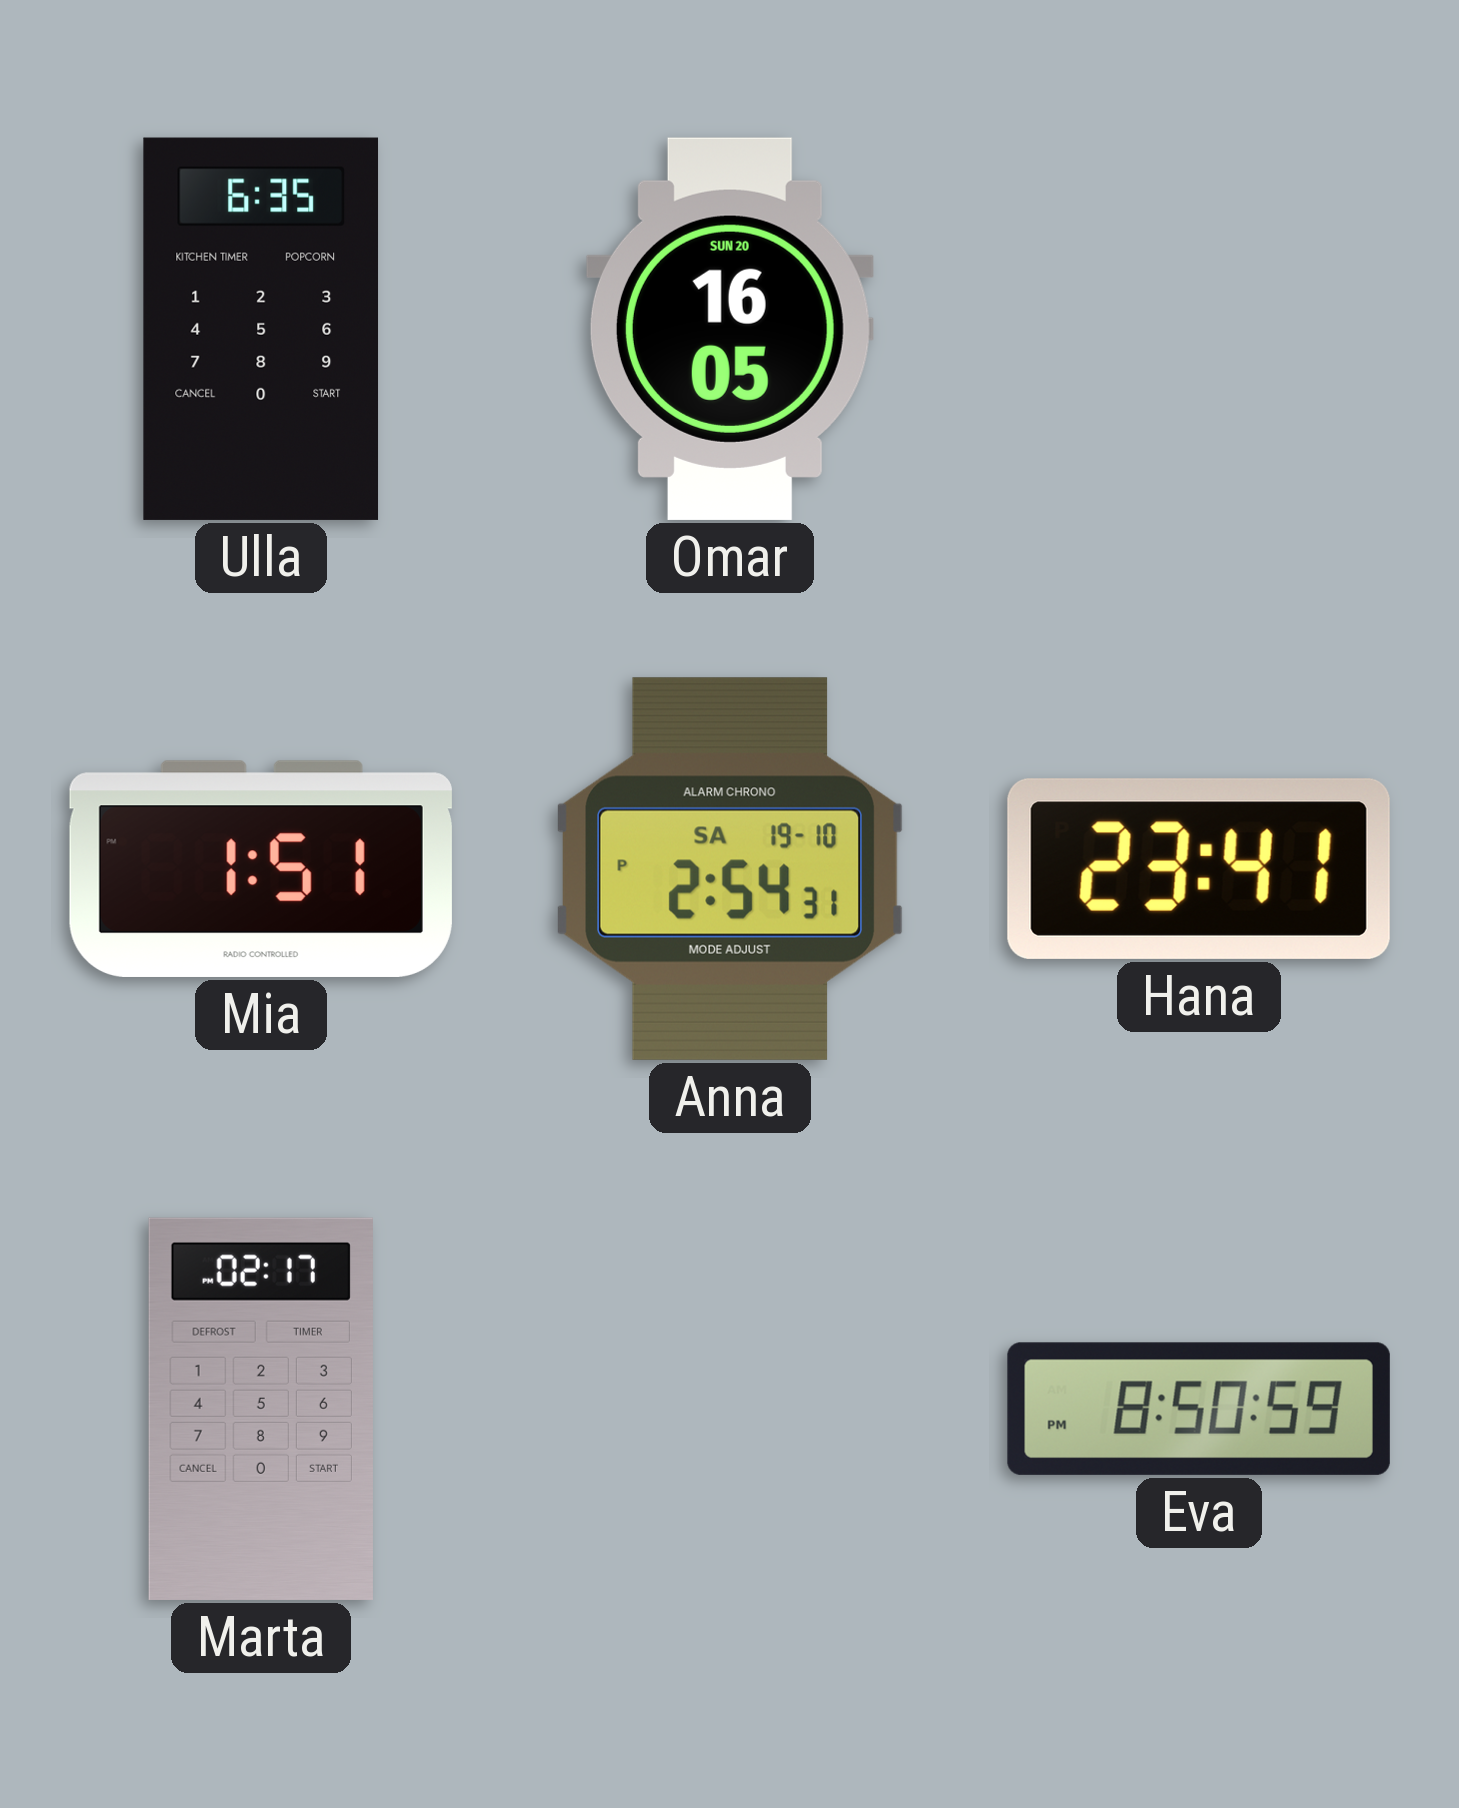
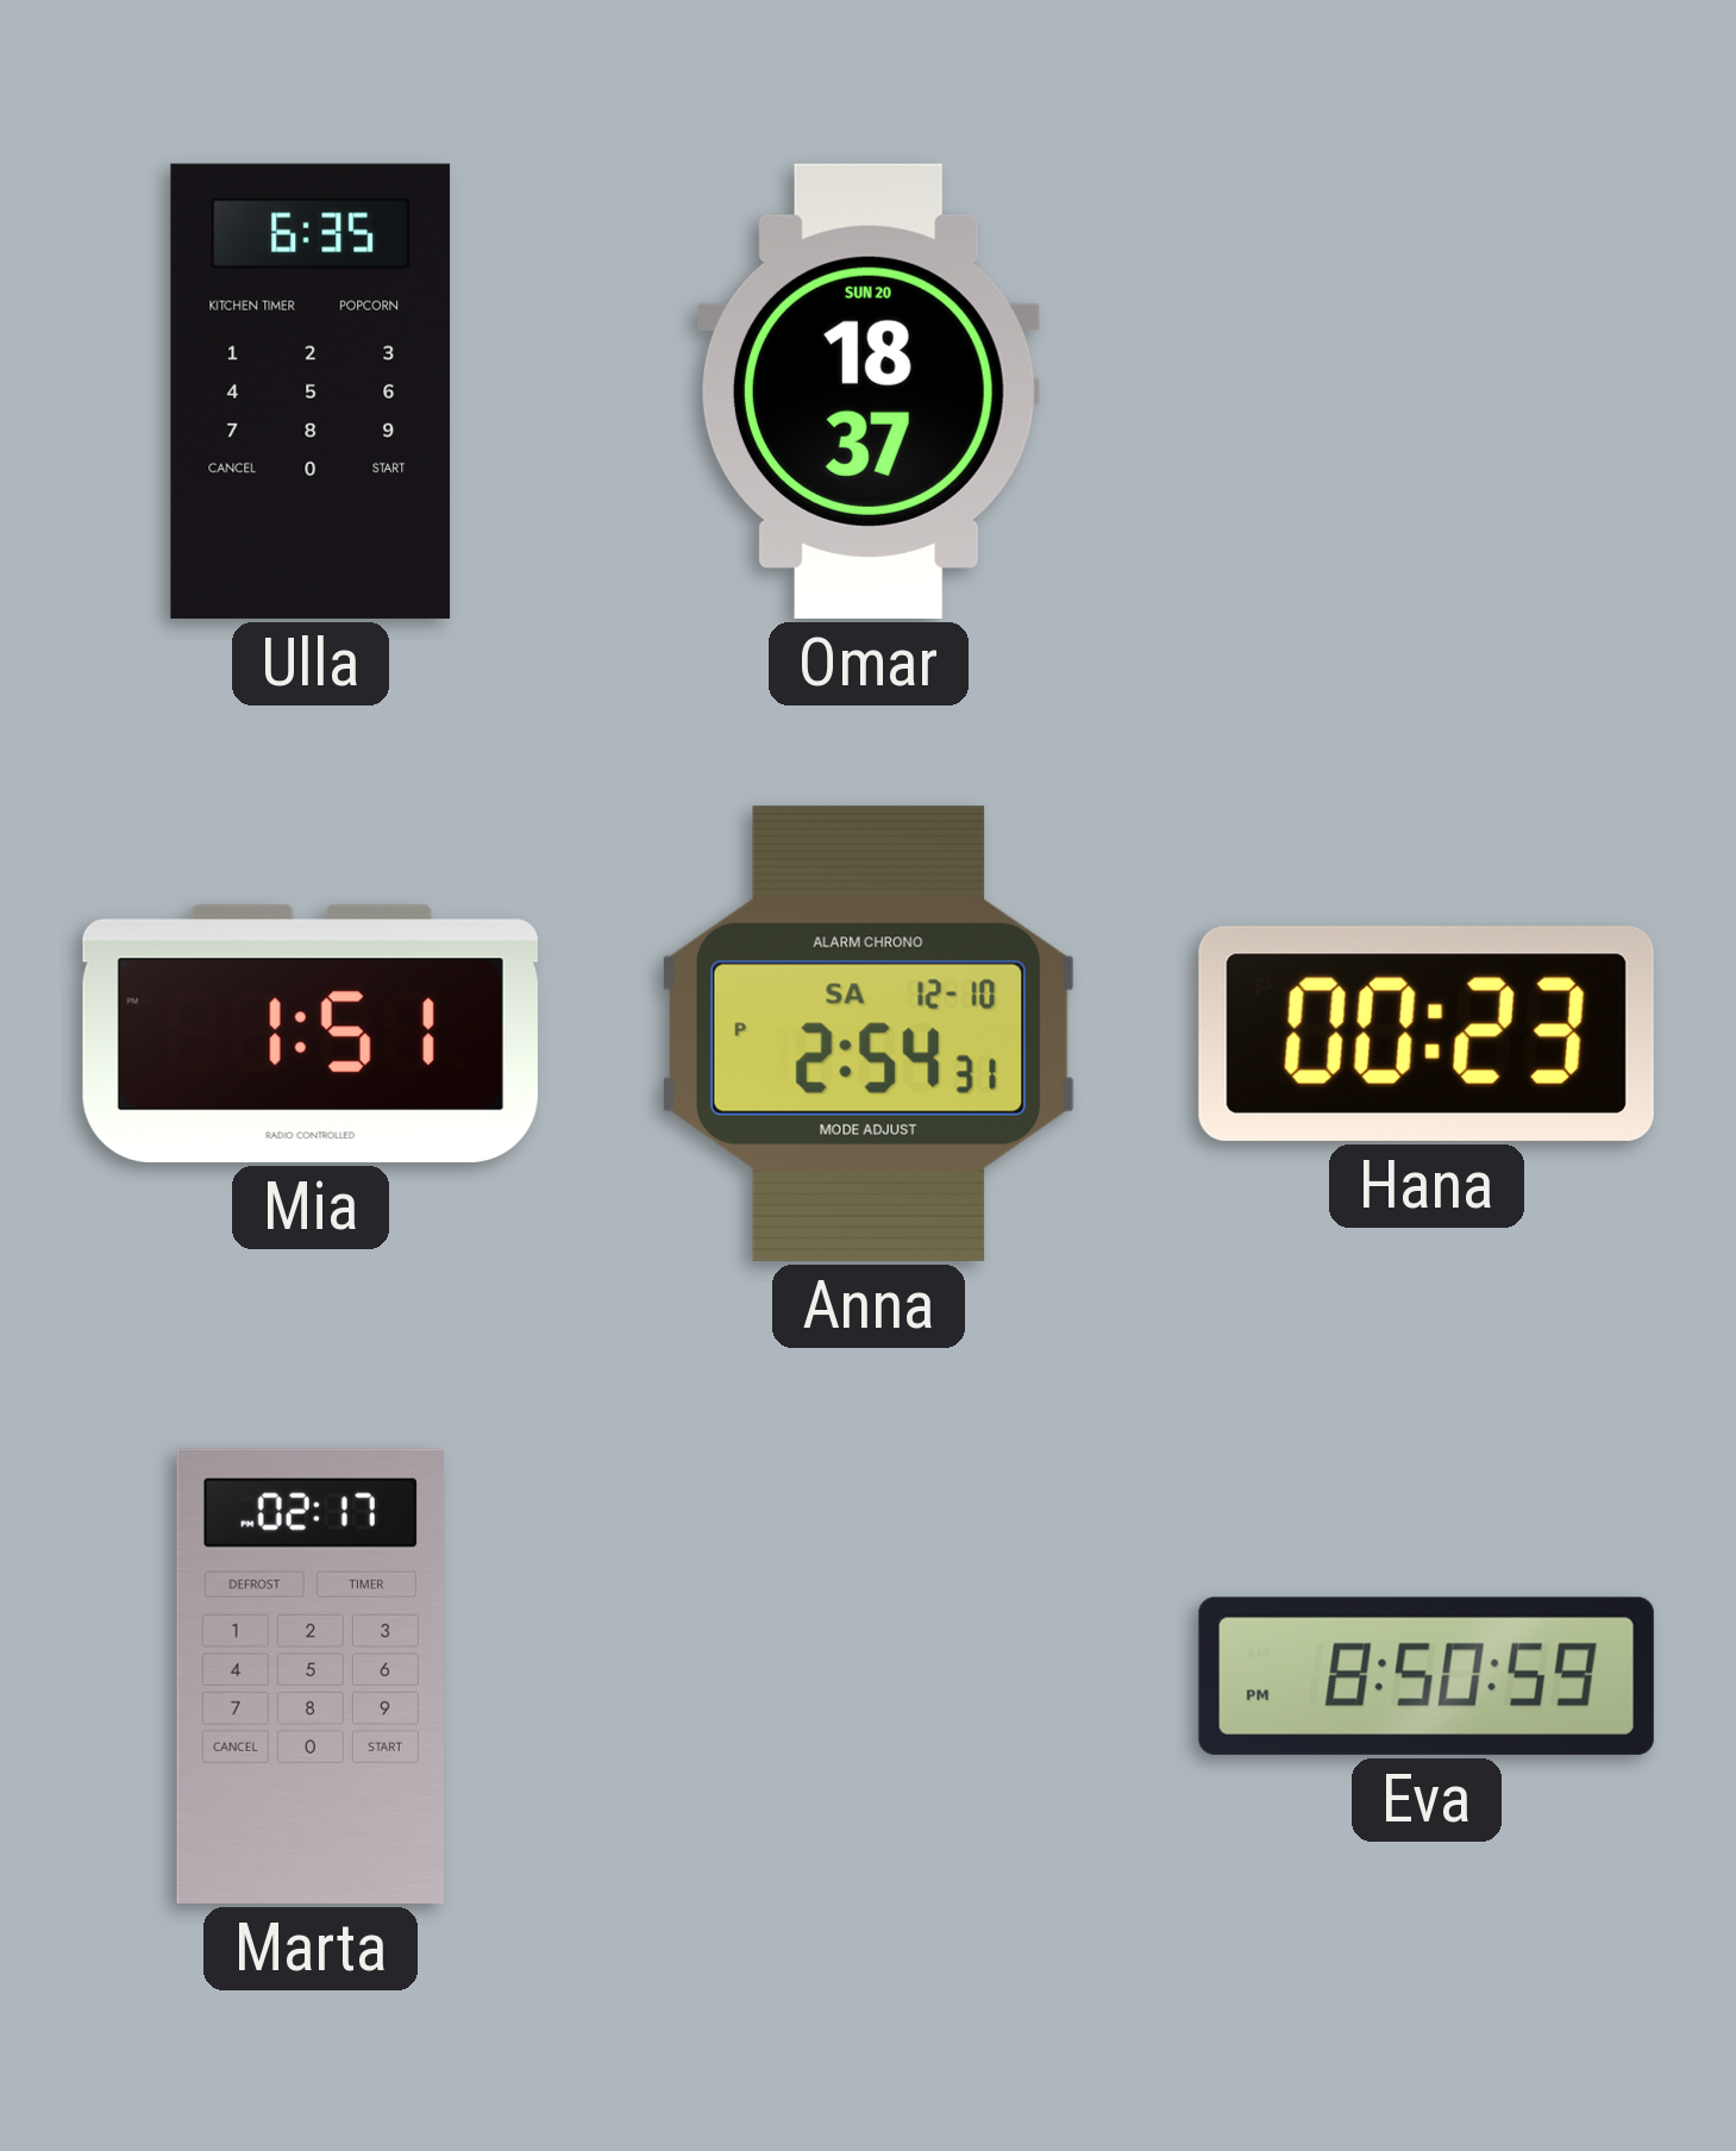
Omar: 16:05 -> 18:37 (869, 391)
Anna date: SA 19-10 -> SA 12-10 (869, 1034)
Hana: 23:41 -> 00:23 (1427, 1034)
